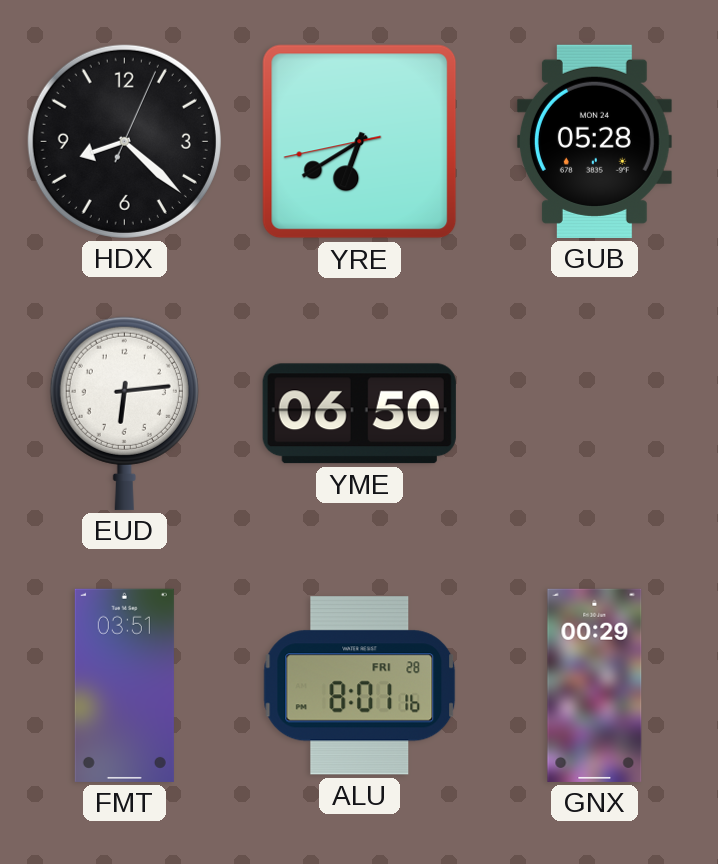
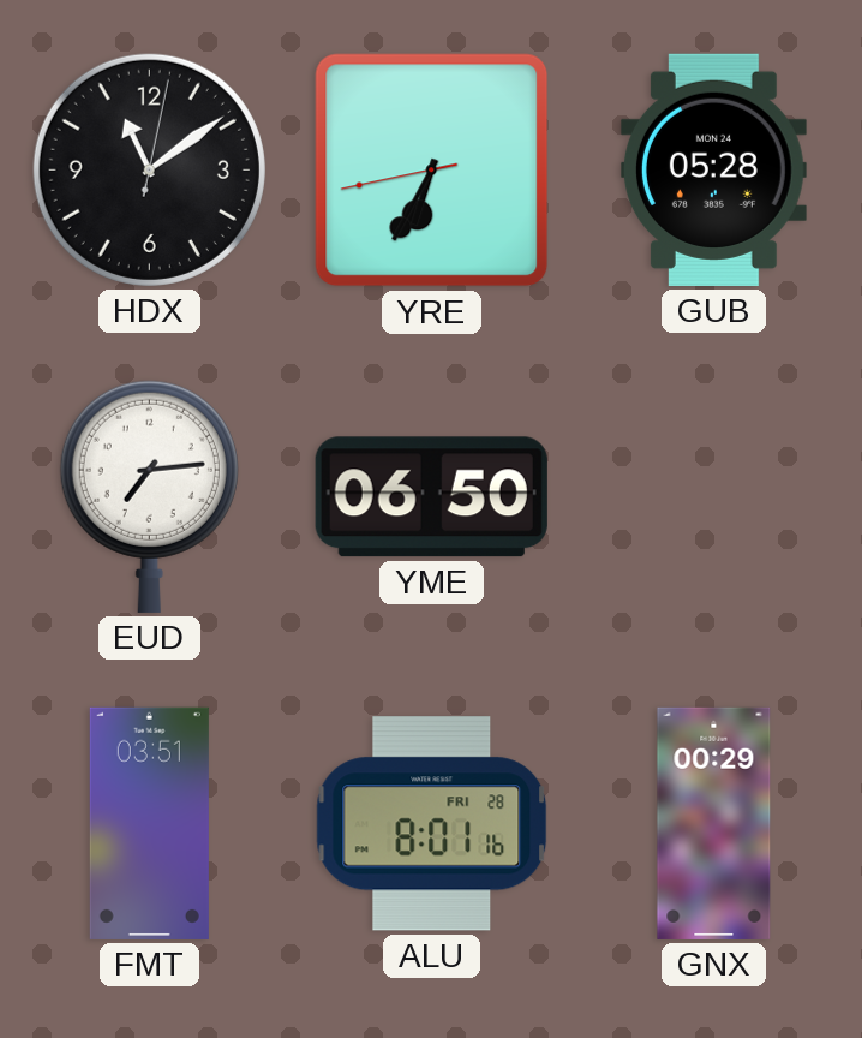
HDX: 8:22 -> 11:09 (149, 169)
YRE: 6:39 -> 6:34 (432, 171)
EUD: 6:14 -> 7:14 (149, 496)
